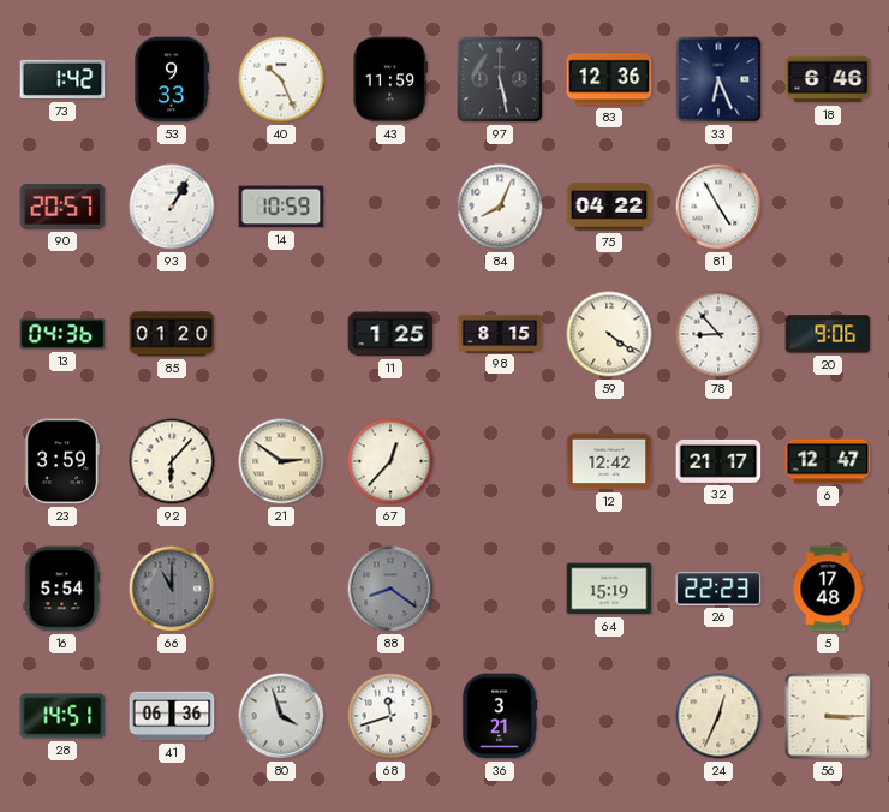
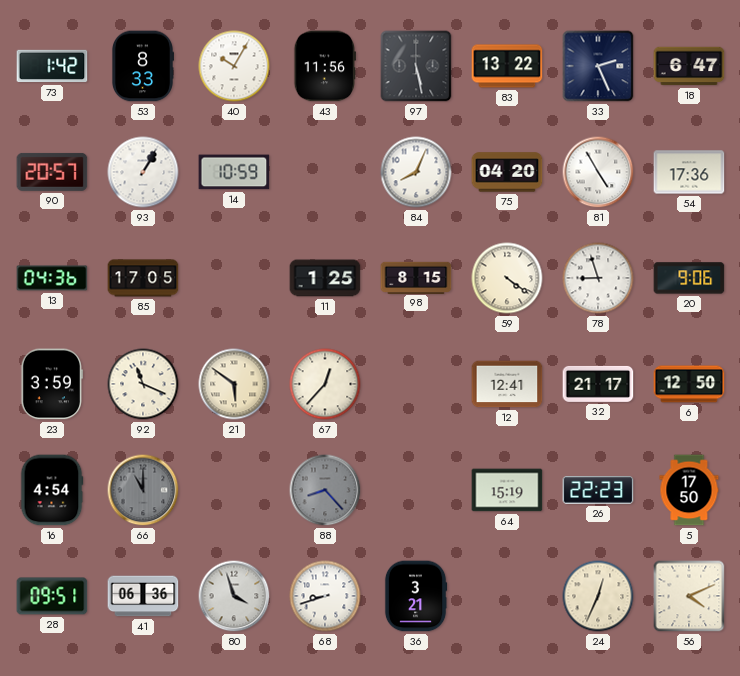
53: 9:33 -> 8:33 (142, 66)
40: 10:26 -> 10:05 (234, 66)
43: 11:59 -> 11:56 (324, 66)
83: 12:36 -> 13:22 (507, 66)
33: 6:26 -> 2:26 (598, 66)
18: 6:46 -> 6:47 (689, 66)
75: 04:22 -> 04:20 (507, 172)
54: none -> 17:36 (689, 172)
85: 01:20 -> 17:05 (143, 278)
78: 8:53 -> 8:57 (598, 278)
92: 6:07 -> 11:19 (143, 384)
21: 2:51 -> 5:51 (234, 384)
12: 12:42 -> 12:41 (507, 384)
6: 12:47 -> 12:50 (689, 384)
16: 5:54 -> 4:54 (52, 490)
88: 8:21 -> 8:23 (325, 490)
5: 17:48 -> 17:50 (689, 490)
28: 14:51 -> 09:51 (52, 596)
68: 11:42 -> 8:42 (325, 596)
56: 3:15 -> 4:11 (689, 596)
